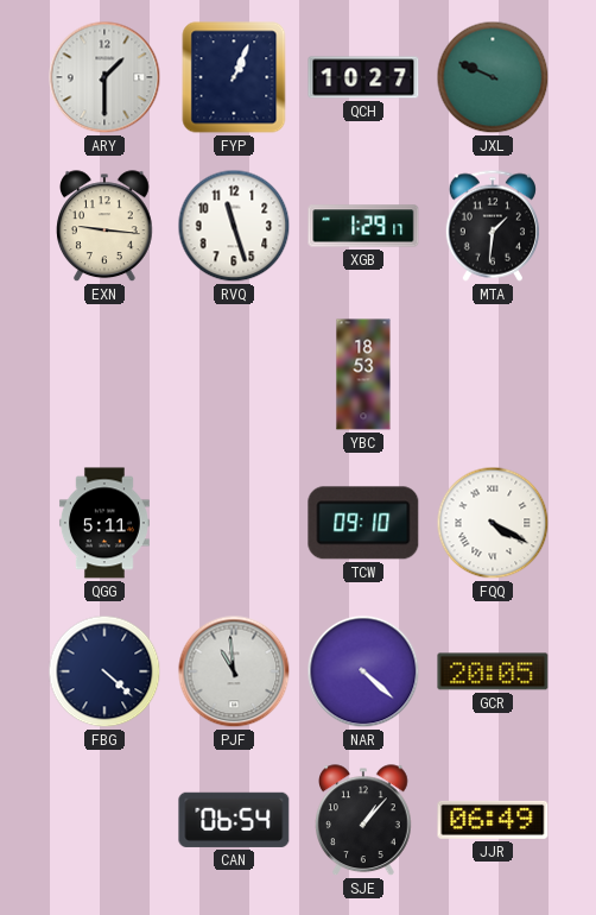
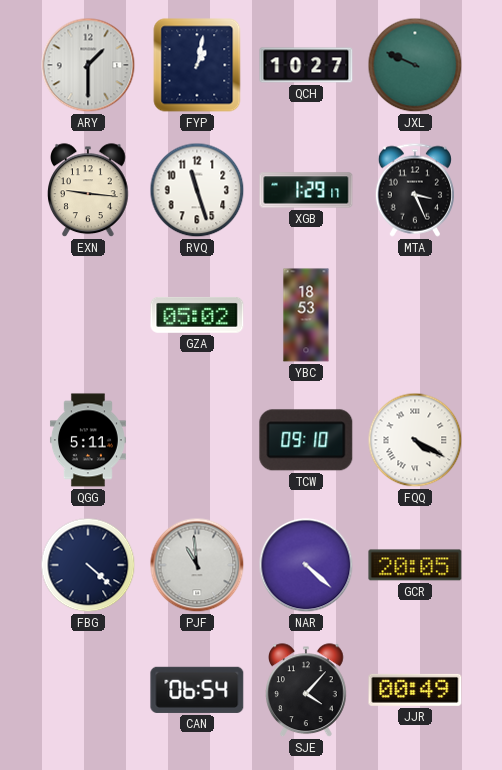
FYP: 1:04 -> 1:02 (197, 65)
MTA: 1:31 -> 3:26 (414, 190)
GZA: none -> 05:02 (197, 315)
SJE: 1:07 -> 4:07 (307, 691)
JJR: 06:49 -> 00:49 (415, 690)
